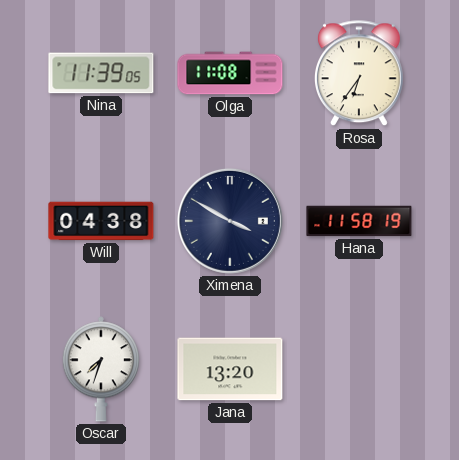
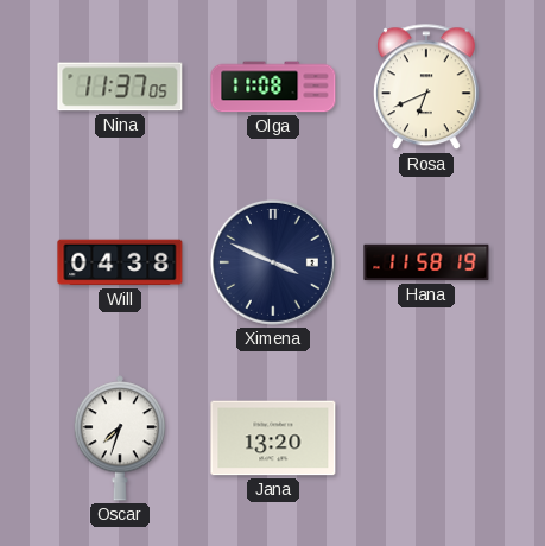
Nina: 11:39 -> 11:37 (120, 87)
Rosa: 6:36 -> 6:41 (426, 88)
Ximena: 3:50 -> 3:49 (273, 262)
